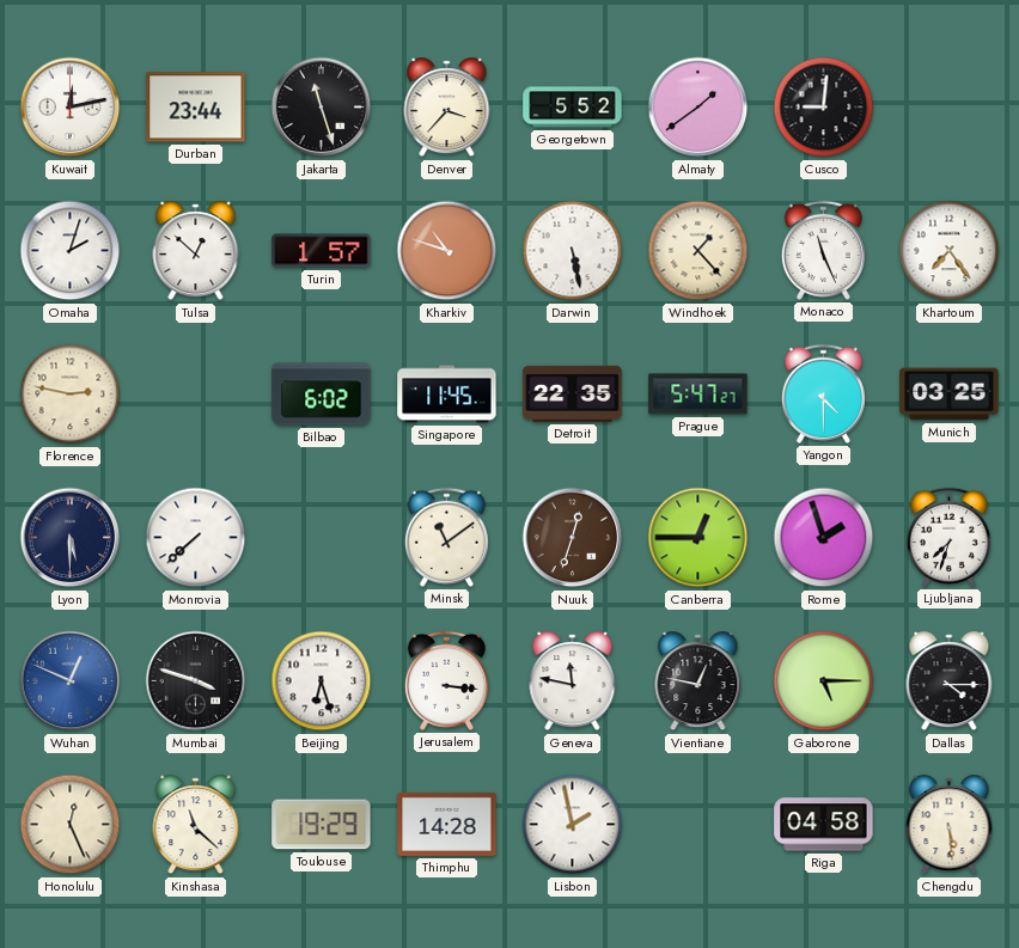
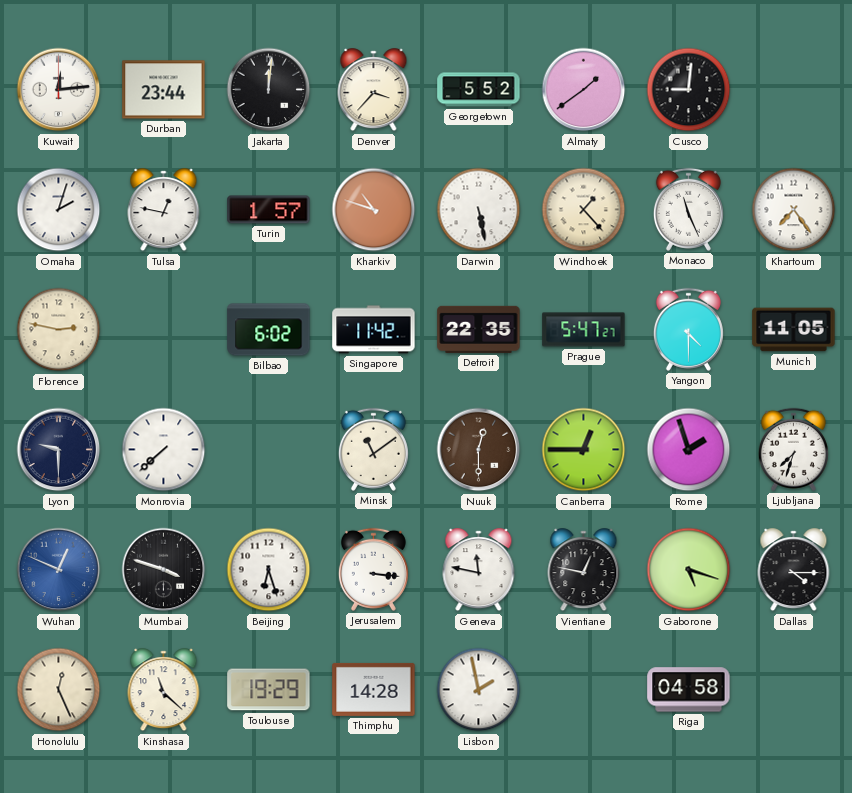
Kuwait: 12:13 -> 12:14 (59, 90)
Jakarta: 11:27 -> 12:01 (269, 90)
Tulsa: 12:52 -> 12:47 (164, 210)
Singapore: 11:45 -> 11:42 (374, 330)
Munich: 03:25 -> 11:05 (794, 330)
Lyon: 5:30 -> 9:30 (59, 450)
Nuuk: 12:33 -> 12:30 (479, 450)
Gaborone: 5:15 -> 5:18 (689, 570)
Chengdu: 5:29 -> none (950, 825)
